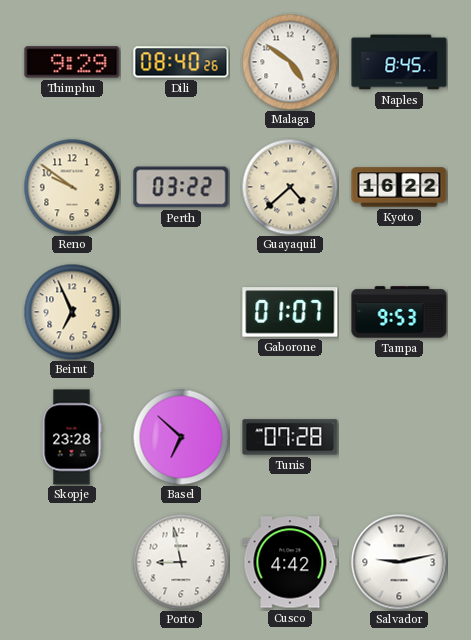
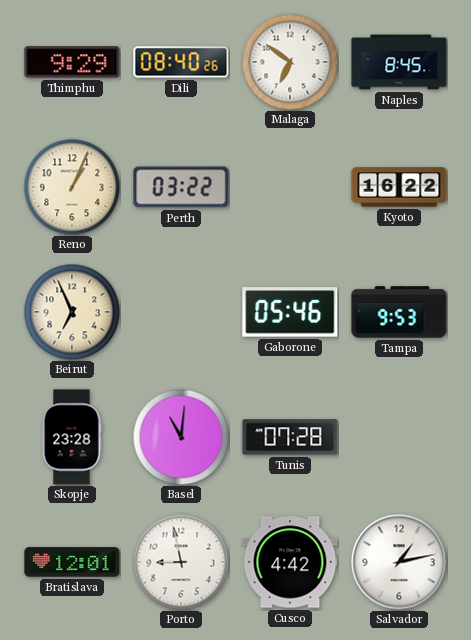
Malaga: 4:51 -> 6:51 (290, 62)
Reno: 9:51 -> 1:04 (72, 187)
Guayaquil: 4:38 -> none (290, 187)
Gaborone: 01:07 -> 05:46 (290, 312)
Basel: 6:52 -> 11:01 (181, 437)
Bratislava: none -> 12:01 (72, 562)
Salvador: 9:13 -> 1:13 (399, 562)
